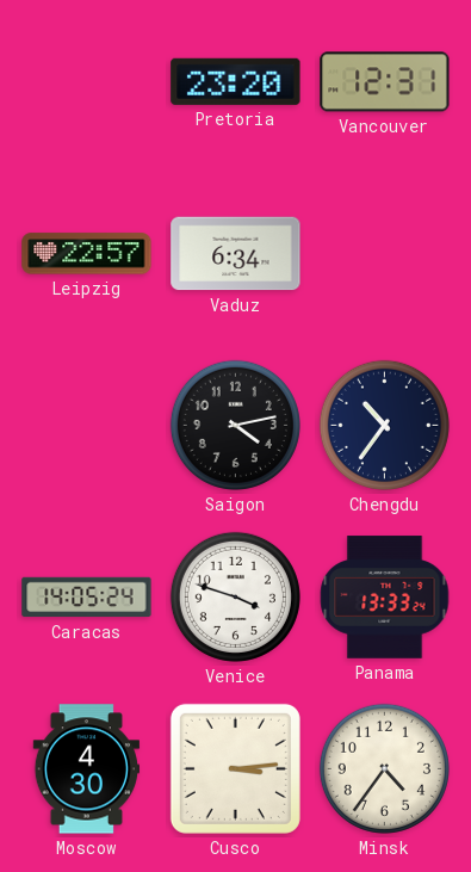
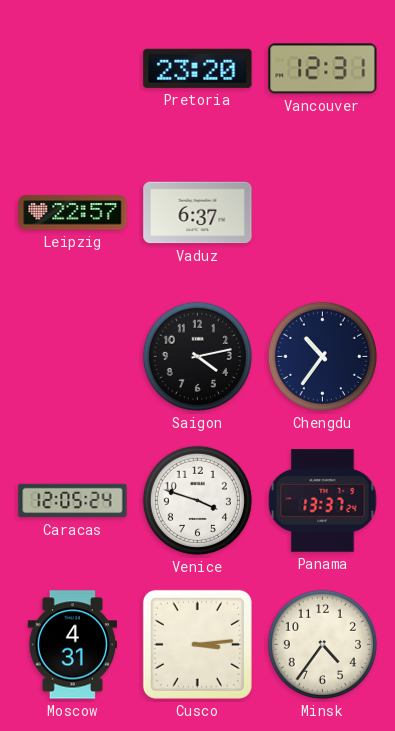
Vaduz: 6:34 -> 6:37 (198, 213)
Caracas: 14:05 -> 12:05 (73, 501)
Panama: 13:33 -> 13:37 (323, 501)
Moscow: 4:30 -> 4:31 (72, 645)
